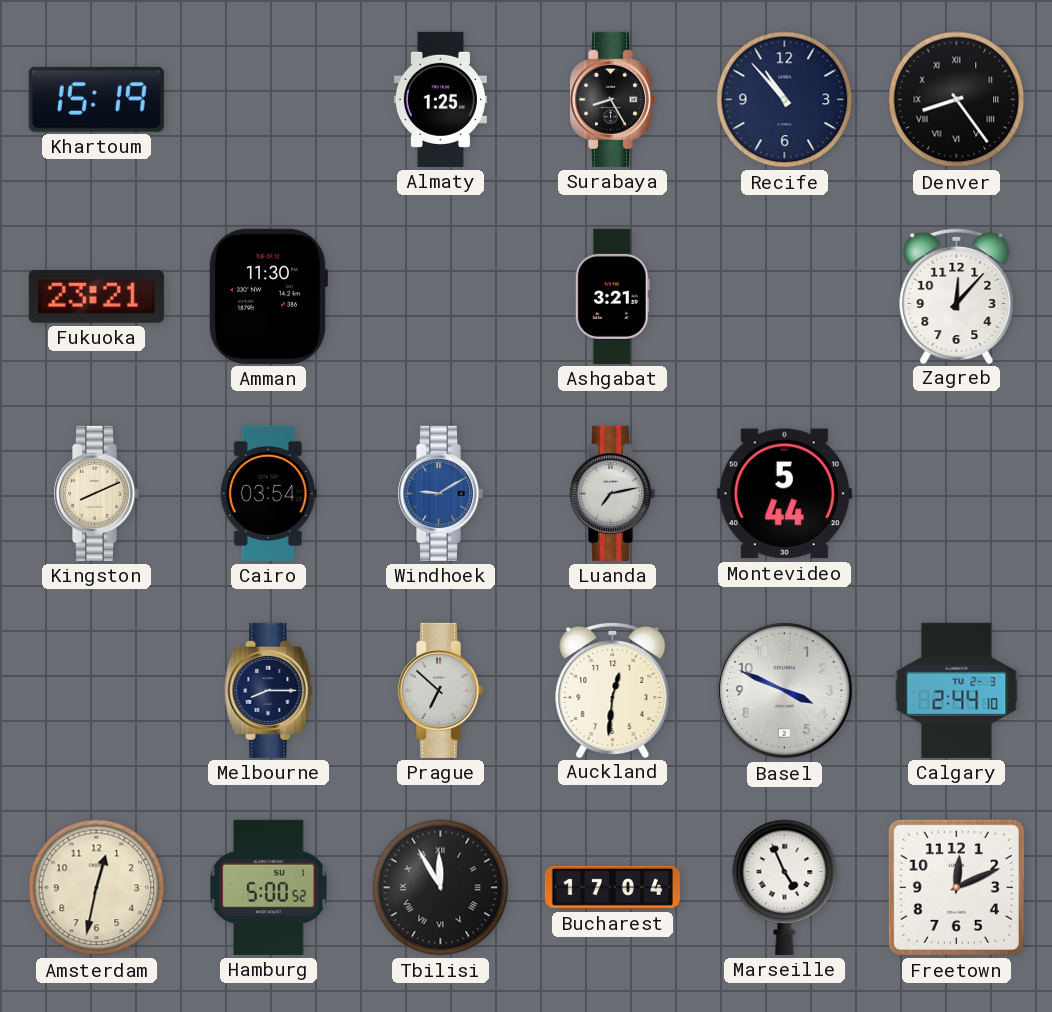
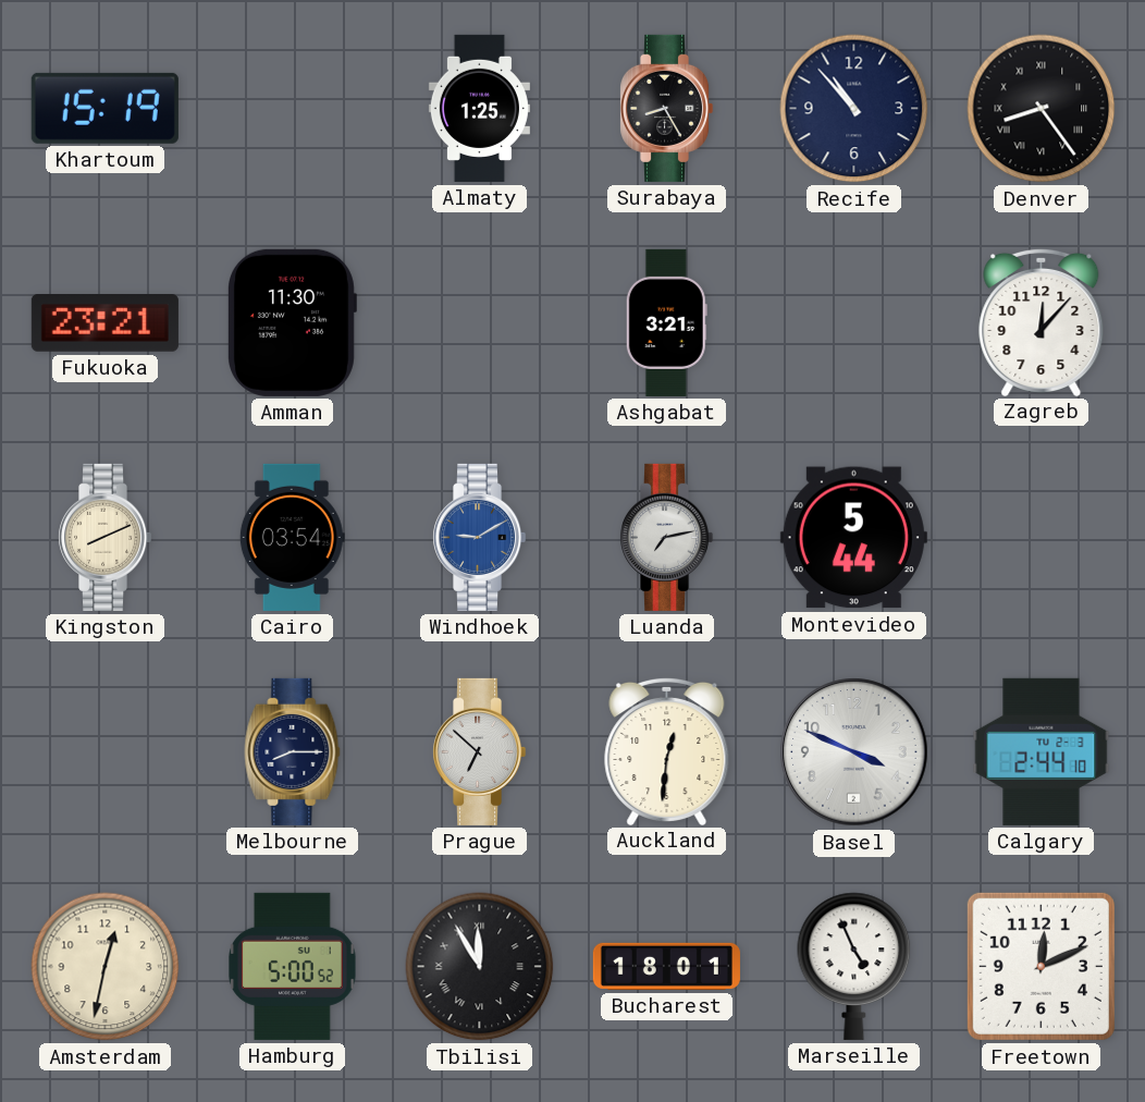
Bucharest: 17:04 -> 18:01 (666, 966)
